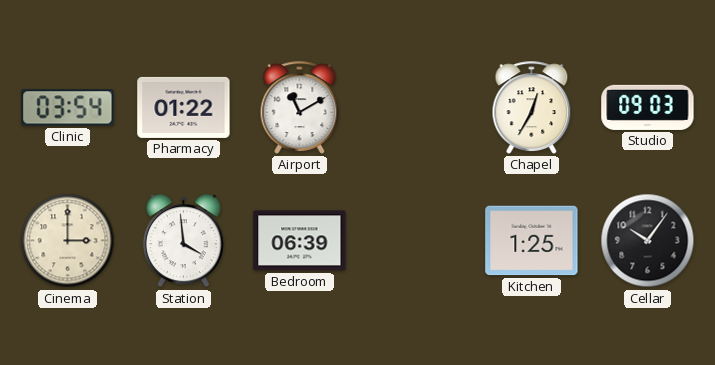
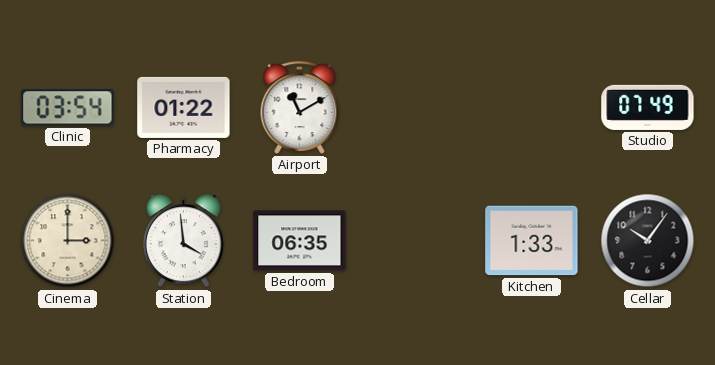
Chapel: 12:35 -> none (532, 107)
Studio: 09:03 -> 07:49 (648, 107)
Bedroom: 06:39 -> 06:35 (300, 241)
Kitchen: 1:25 -> 1:33 (532, 241)
